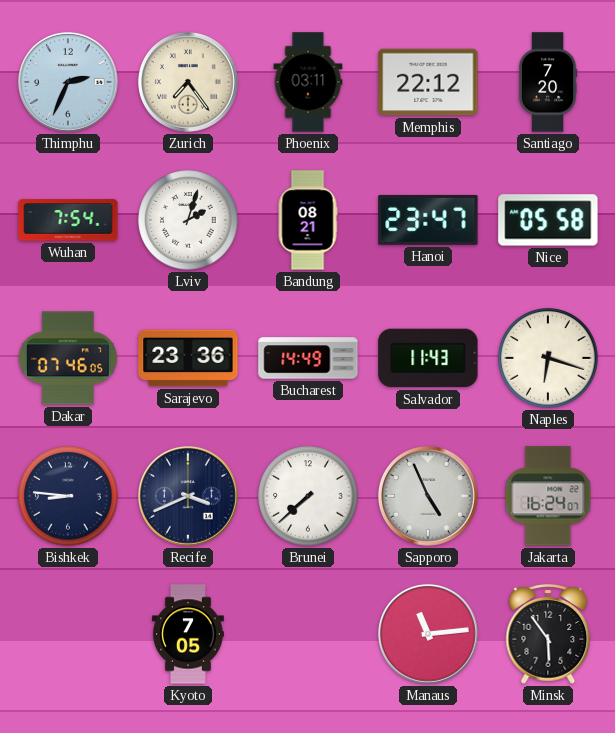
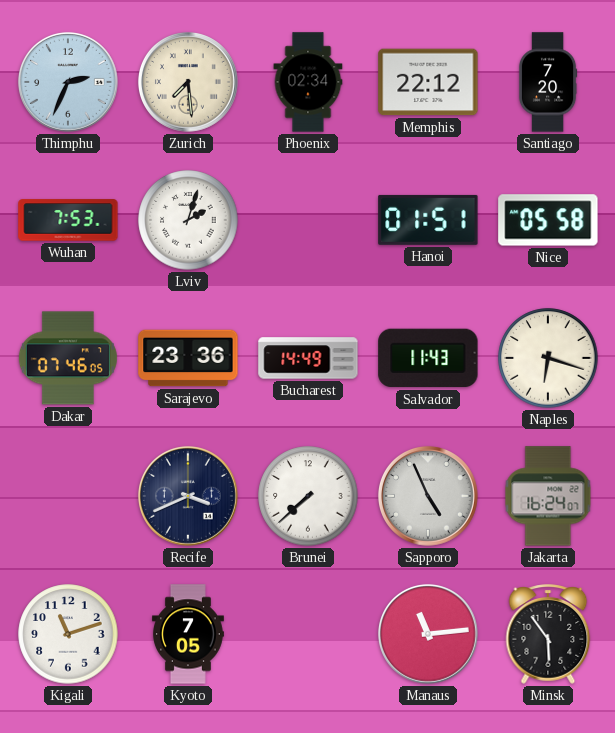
Zurich: 7:24 -> 7:29 (188, 82)
Phoenix: 03:11 -> 02:34 (308, 82)
Wuhan: 7:54 -> 7:53 (68, 220)
Bandung: 08:21 -> none (308, 220)
Hanoi: 23:47 -> 01:51 (428, 220)
Bishkek: 8:46 -> none (68, 496)
Kigali: none -> 11:12 (68, 634)
